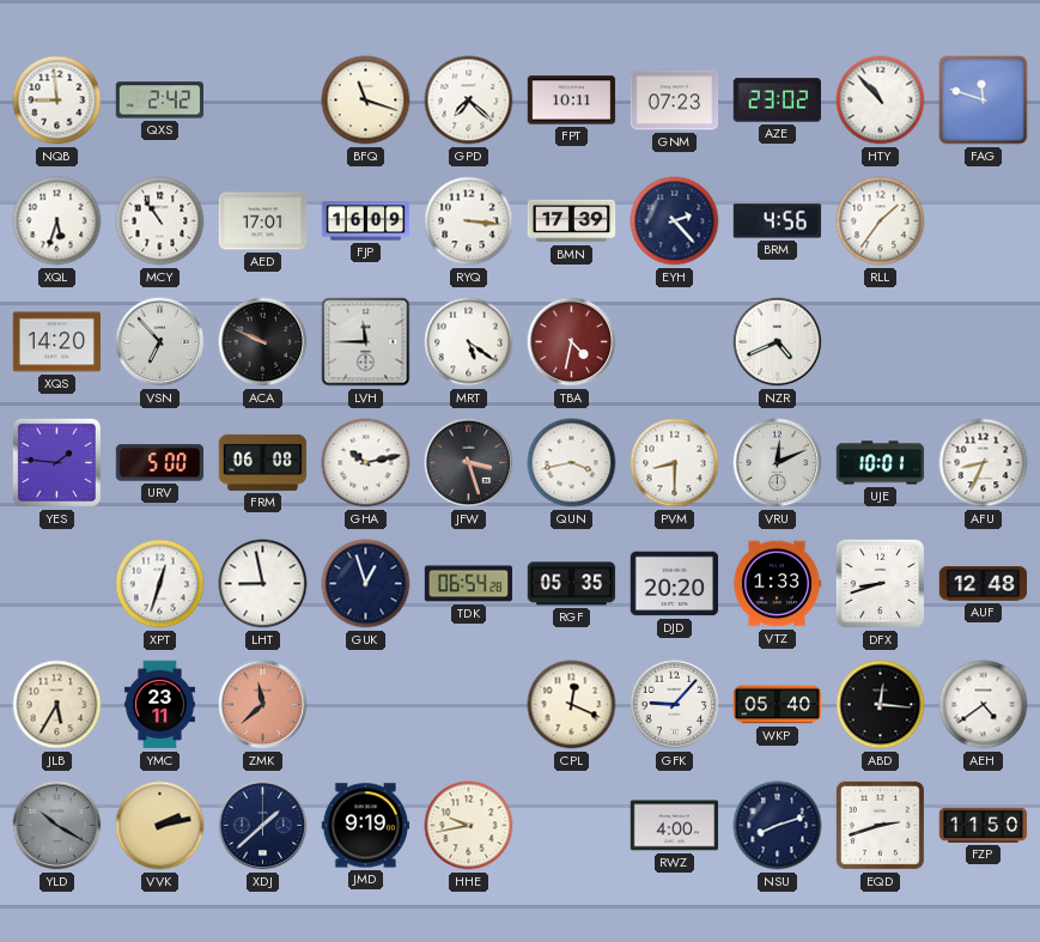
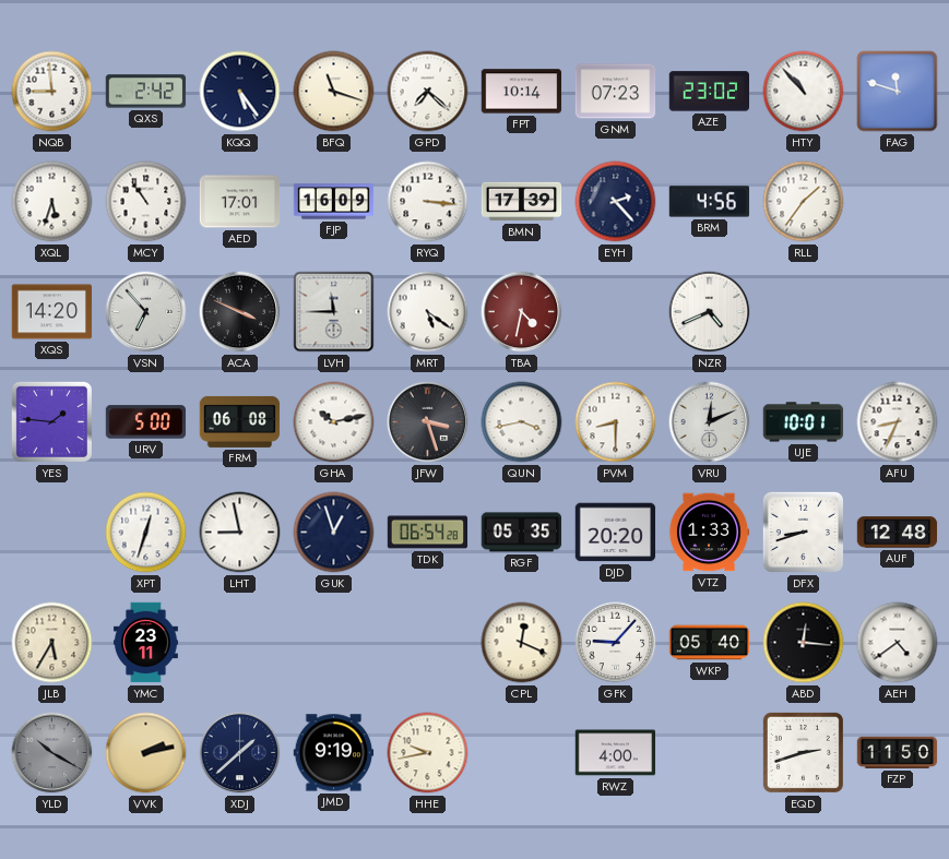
KQQ: none -> 5:24 (240, 92)
FPT: 10:11 -> 10:14 (522, 92)
ACA: 9:49 -> 3:49 (240, 312)
ZMK: 11:38 -> none (263, 705)
NSU: 8:12 -> none (778, 826)
